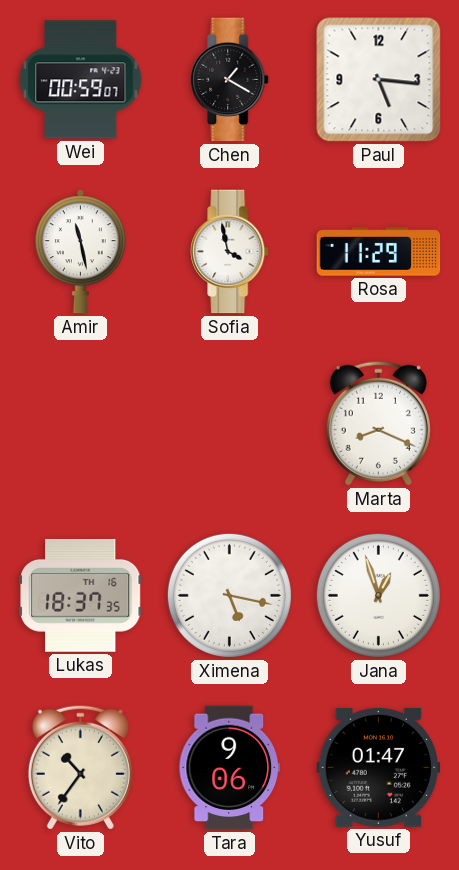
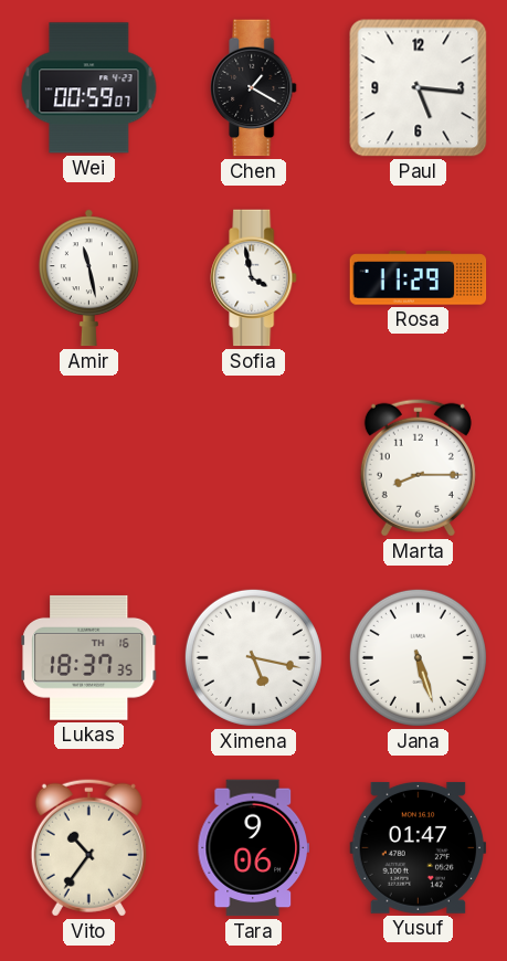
Marta: 8:19 -> 8:15 (418, 467)
Jana: 12:57 -> 5:27 (418, 657)
